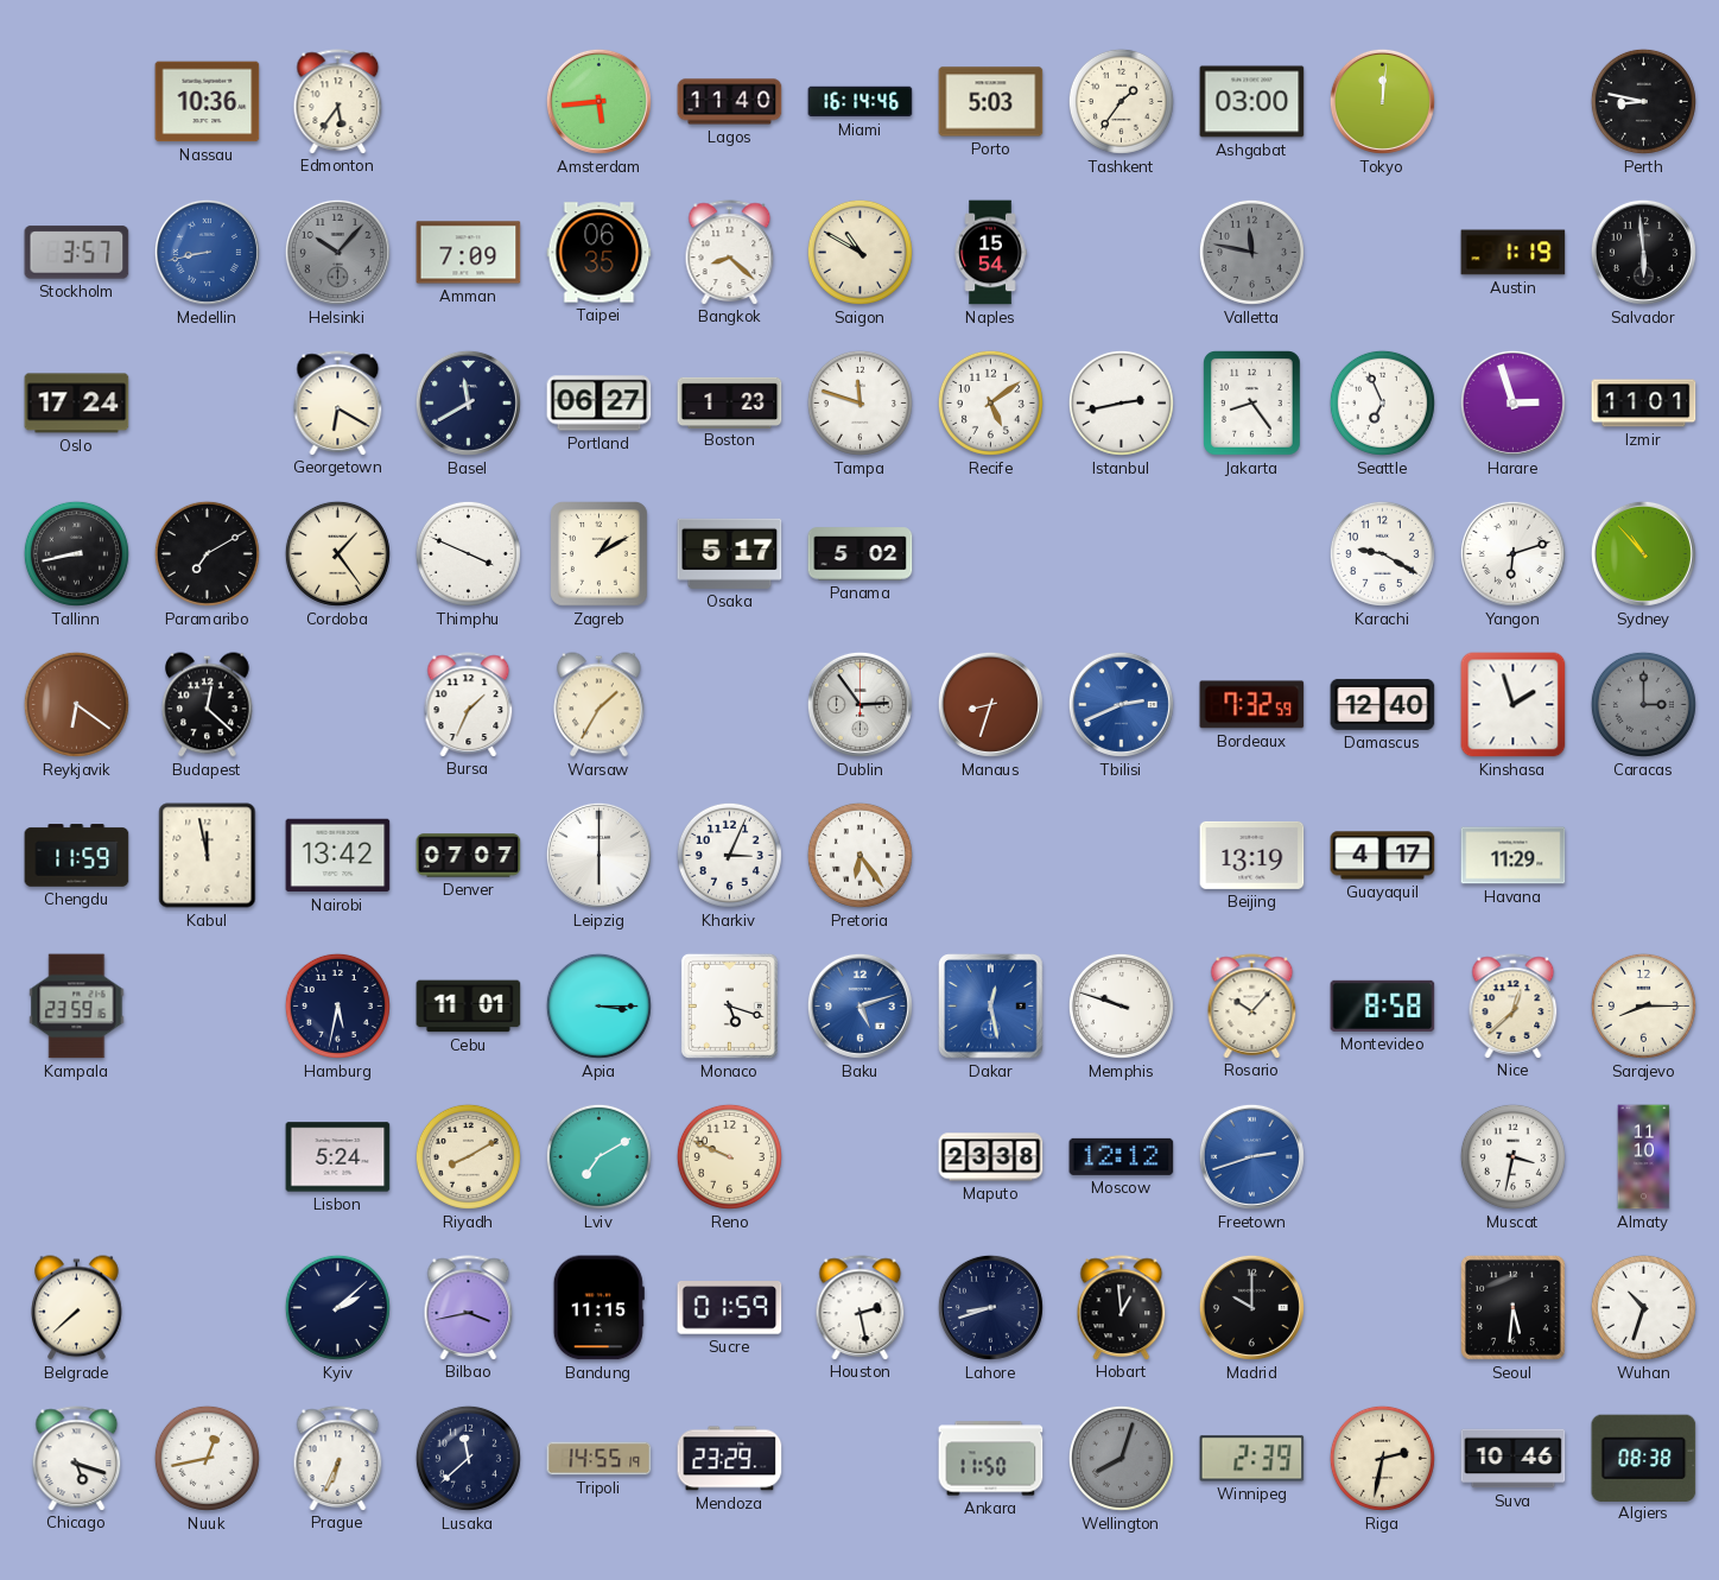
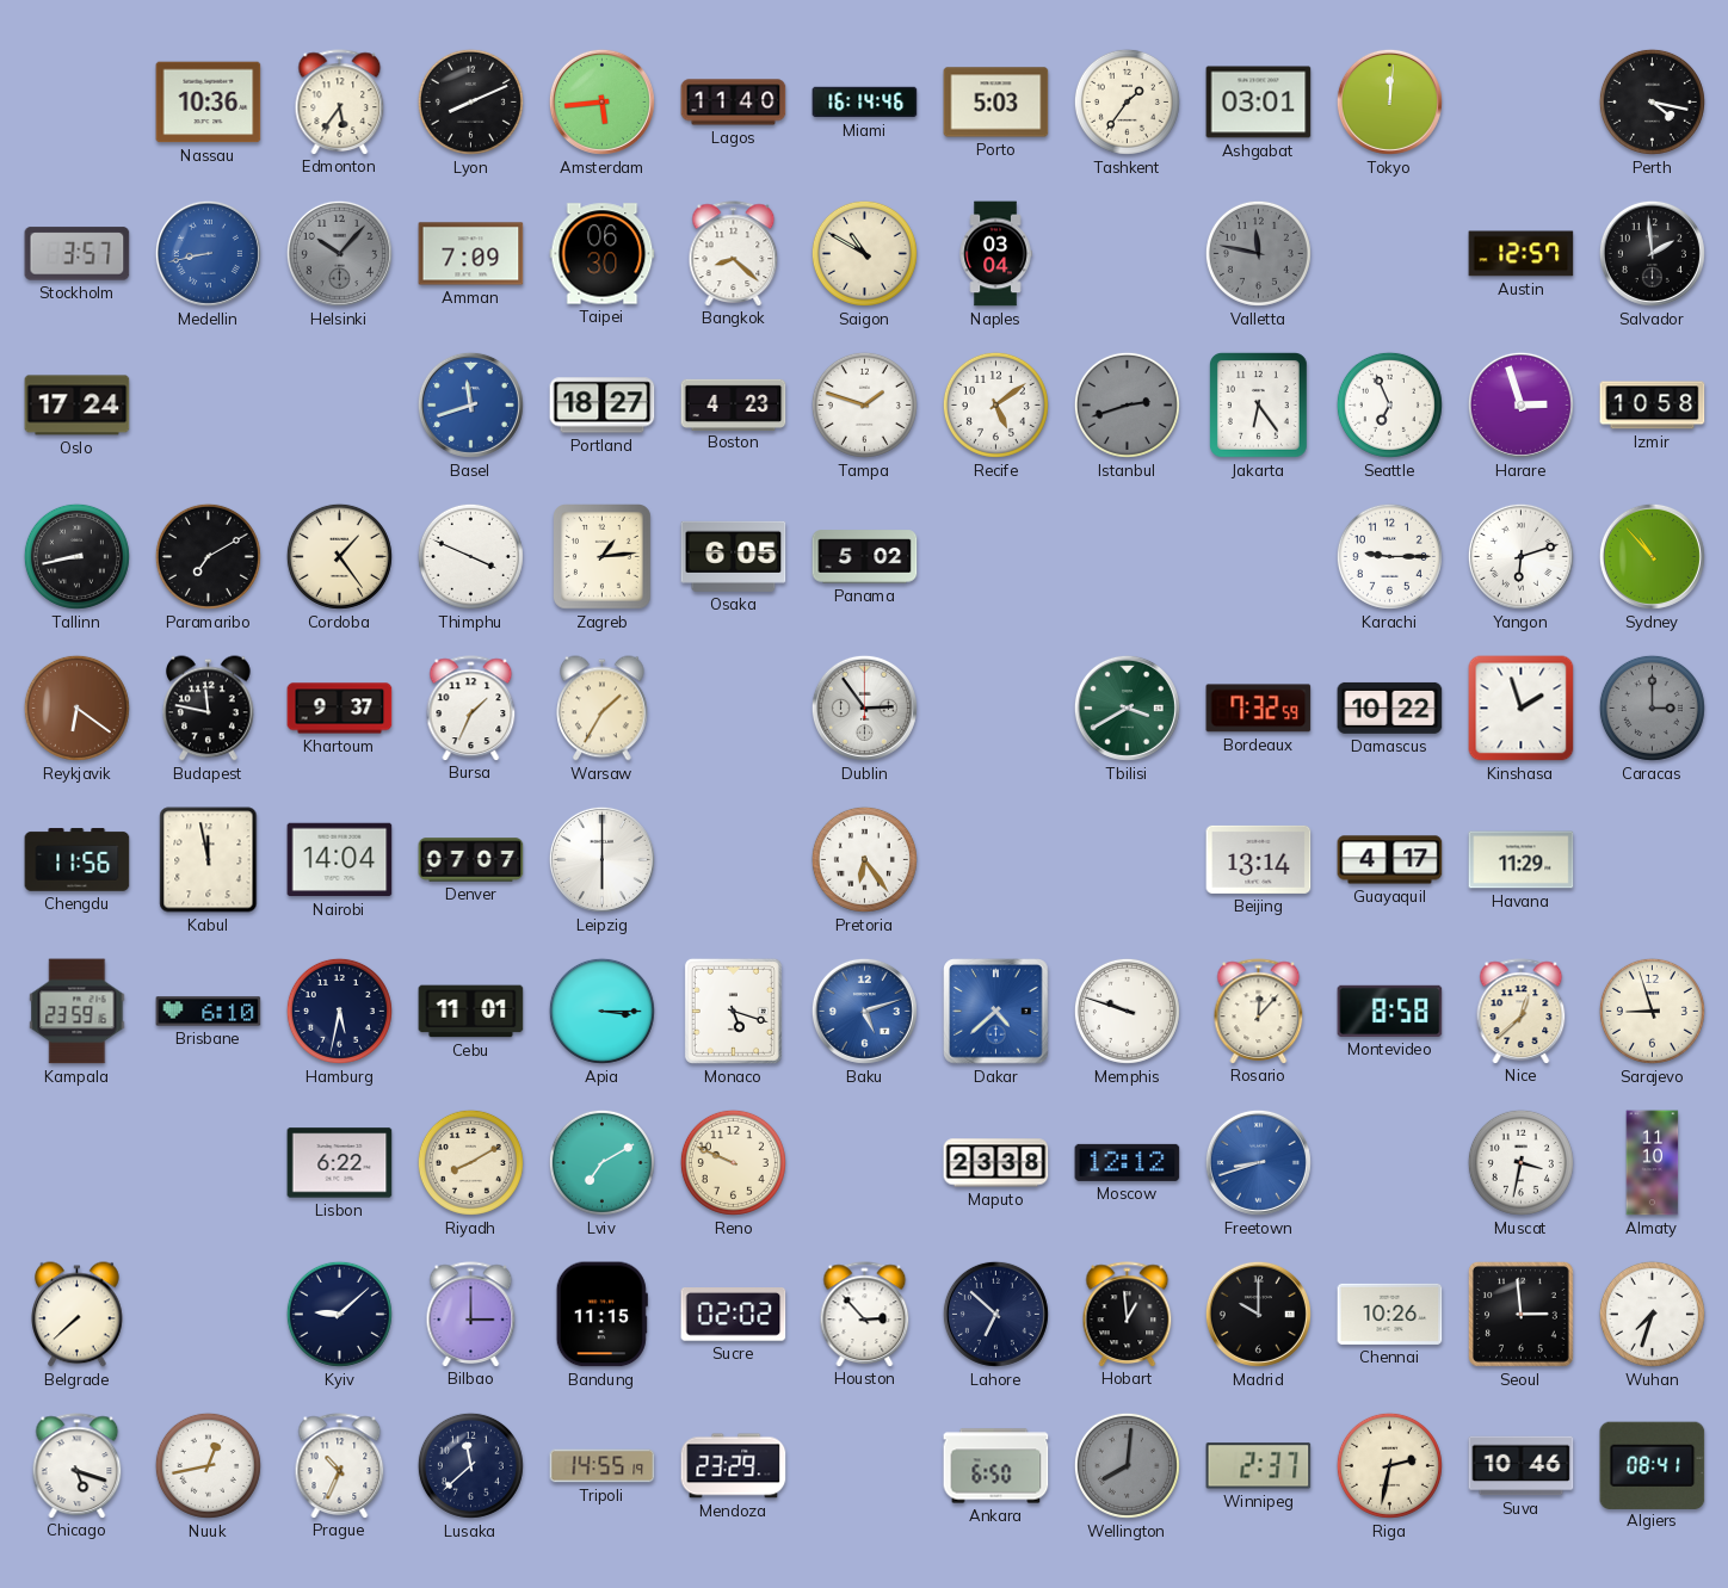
Lyon: none -> 8:11 (470, 101)
Ashgabat: 03:00 -> 03:01 (1259, 103)
Perth: 8:47 -> 4:17 (1652, 101)
Taipei: 06:35 -> 06:30 (603, 254)
Naples: 15:54 -> 03:04 (995, 254)
Austin: 1:19 -> 12:57 (1522, 254)
Salvador: 5:59 -> 1:59 (1652, 253)
Georgetown: 6:20 -> none (338, 402)
Basel: 11:40 -> 11:42 (470, 404)
Basel dial: navy -> blue (470, 404)
Portland: 06:27 -> 18:27 (603, 406)
Boston: 1:23 -> 4:23 (734, 404)
Tampa: 11:48 -> 1:48 (864, 404)
Istanbul: 2:43 -> 2:42 (1127, 404)
Istanbul dial: white -> grey (1127, 404)
Jakarta: 8:24 -> 6:24 (1259, 406)
Izmir: 11:01 -> 10:58 (1653, 406)
Zagreb: 1:10 -> 1:14 (603, 557)
Osaka: 5:17 -> 6:05 (734, 556)
Karachi: 9:20 -> 9:15 (1389, 556)
Budapest: 12:22 -> 11:47 (209, 709)
Khartoum: none -> 9:37 (340, 709)
Manaus: 8:33 -> none (990, 704)
Tbilisi: 2:41 -> 3:40 (1127, 708)
Tbilisi dial: blue -> green (1127, 708)
Damascus: 12:40 -> 10:22 (1390, 708)
Chengdu: 11:59 -> 11:56 (78, 860)
Nairobi: 13:42 -> 14:04 (340, 860)
Kharkiv: 3:04 -> none (729, 855)
Beijing: 13:19 -> 13:14 (1259, 859)
Brisbane: none -> 6:10 (209, 1012)
Dakar: 12:28 -> 4:38 (996, 1012)
Rosario: 10:07 -> 12:07 (1259, 1011)
Sarajevo: 8:15 -> 8:57 (1652, 1011)
Lisbon: 5:24 -> 6:22 (340, 1163)
Freetown: 2:42 -> 8:42 (1258, 1162)
Kyiv: 2:08 -> 9:08 (339, 1314)
Bilbao: 3:43 -> 3:00 (471, 1314)
Sucre: 01:59 -> 02:02 (734, 1315)
Houston: 2:28 -> 2:53 (865, 1314)
Lahore: 8:42 -> 6:52 (995, 1314)
Chennai: none -> 10:26 (1390, 1314)
Seoul: 5:31 -> 2:59 (1522, 1315)
Wuhan: 10:33 -> 7:33 (1652, 1314)
Prague: 6:34 -> 10:34 (340, 1465)
Ankara: 11:50 -> 6:50 (996, 1466)
Wellington: 8:03 -> 8:01 (1127, 1465)
Winnipeg: 2:39 -> 2:37 (1259, 1466)
Algiers: 08:38 -> 08:41 (1653, 1465)
